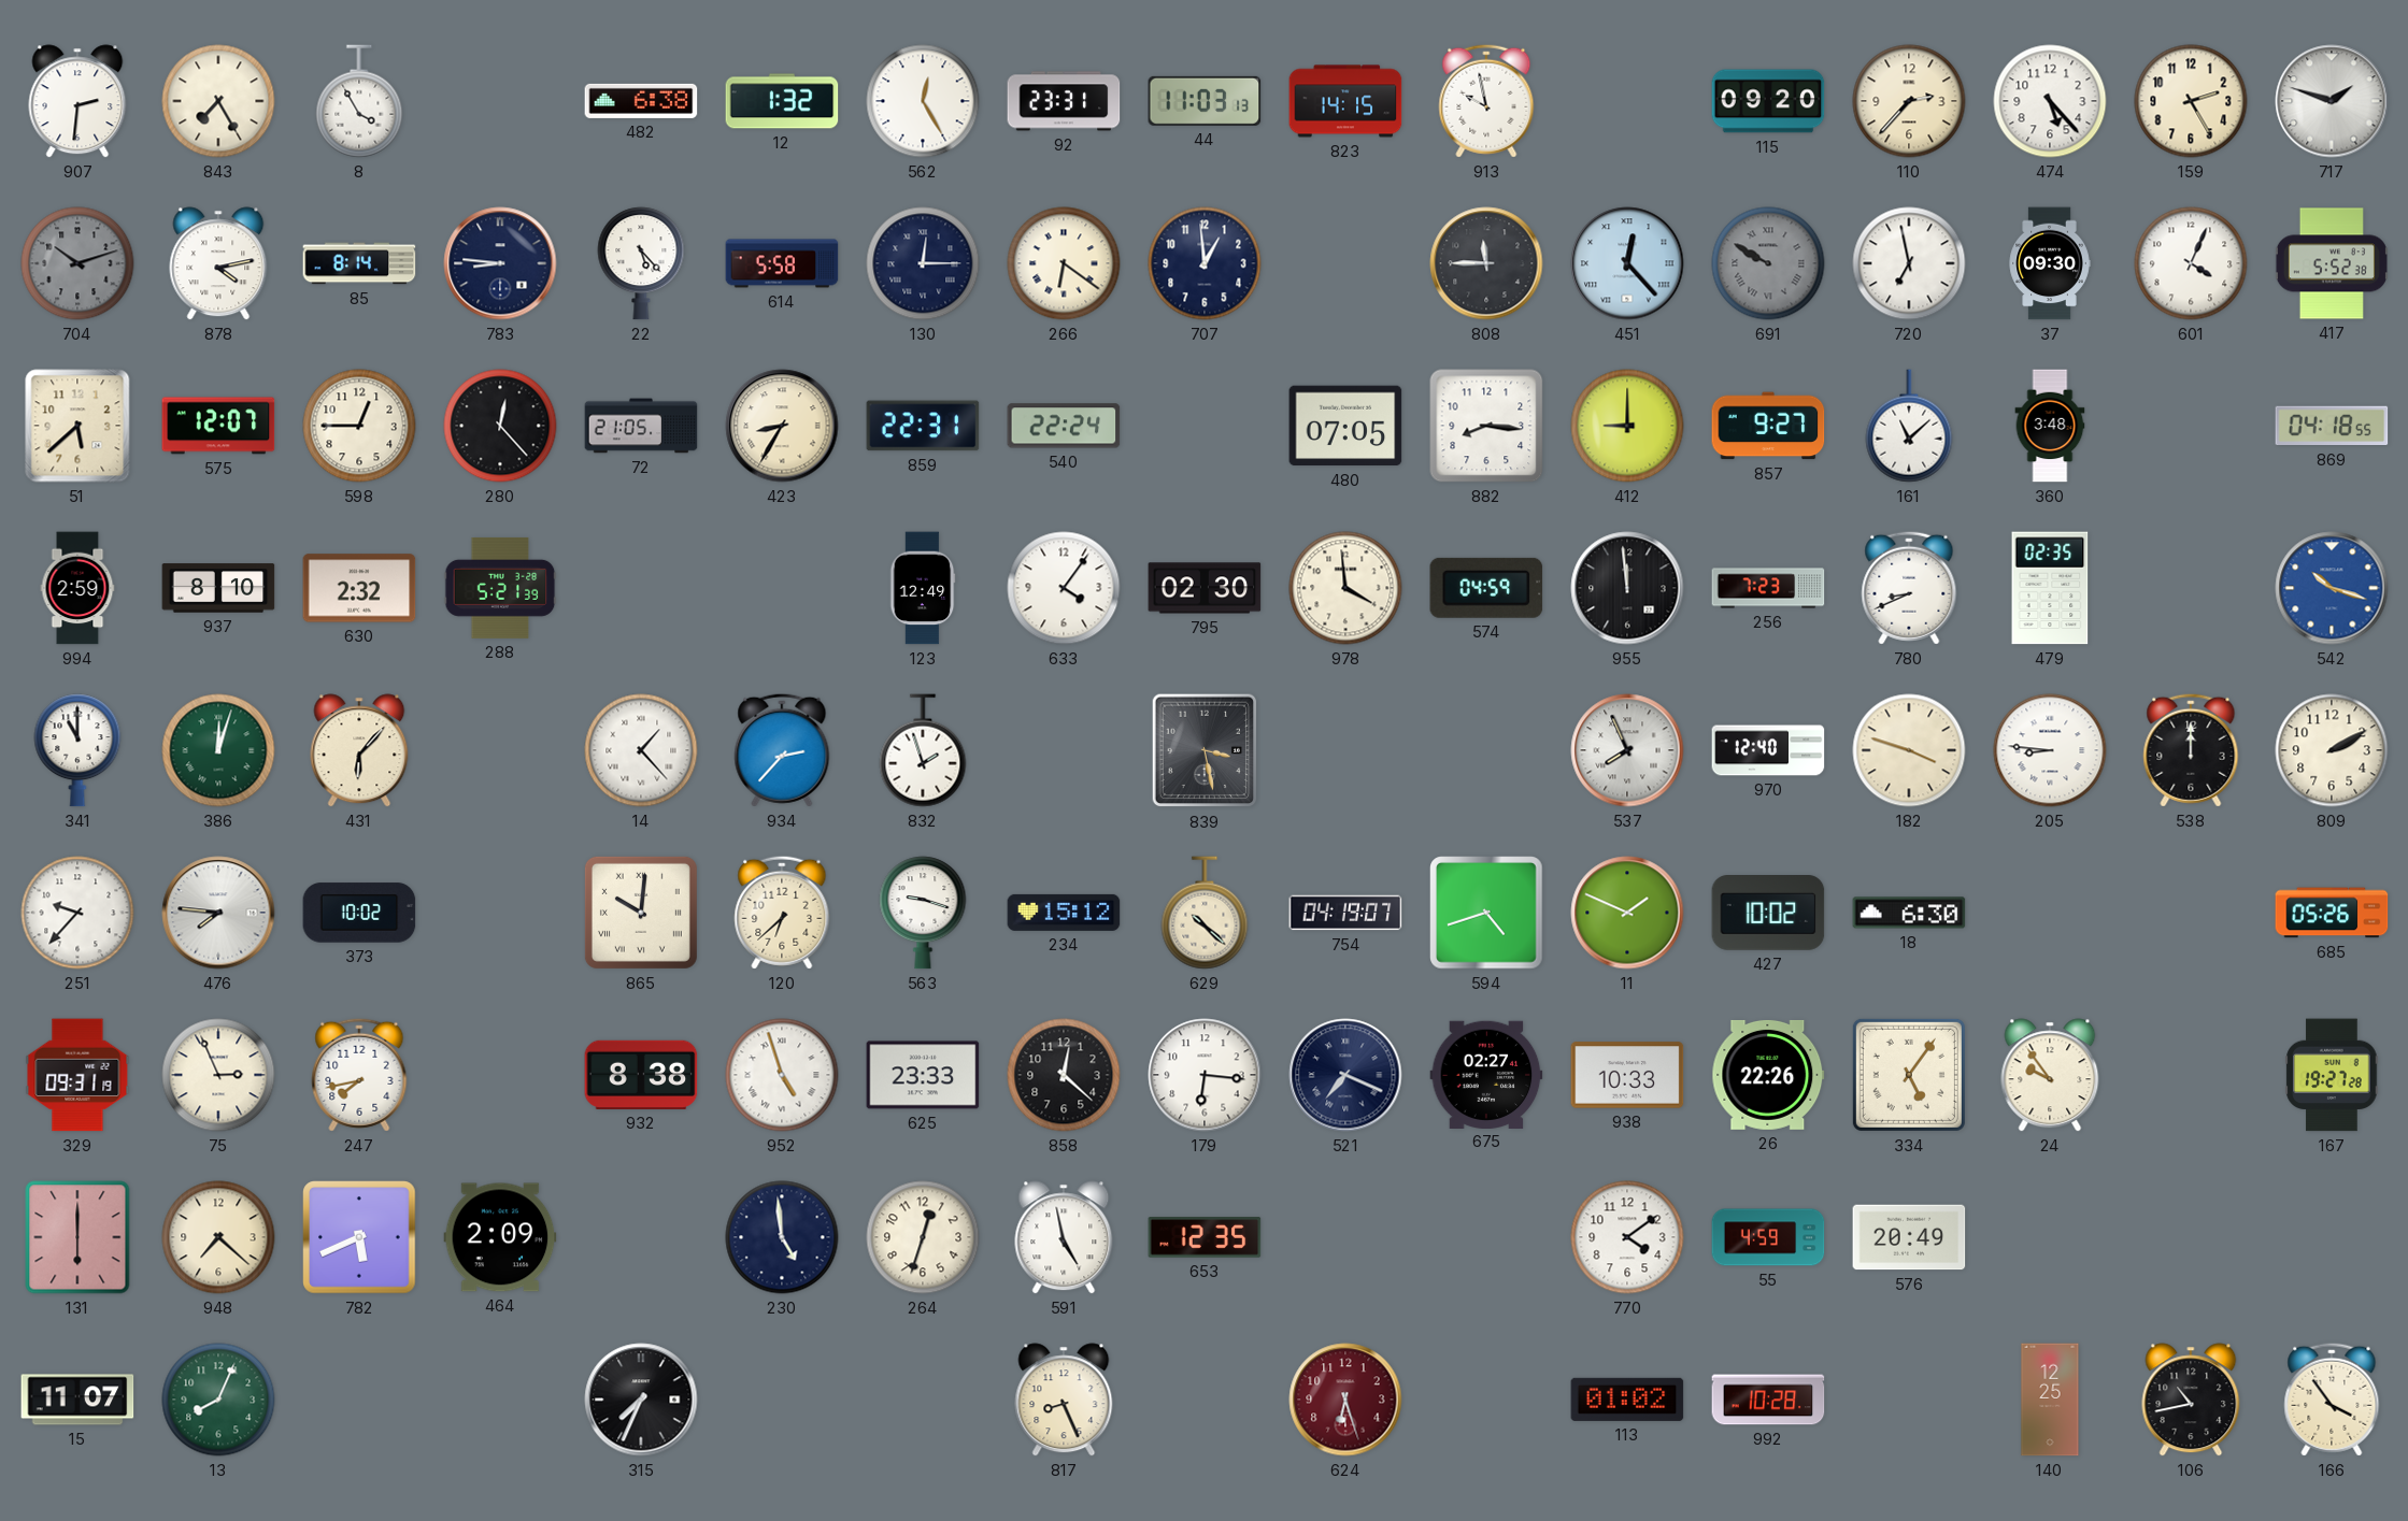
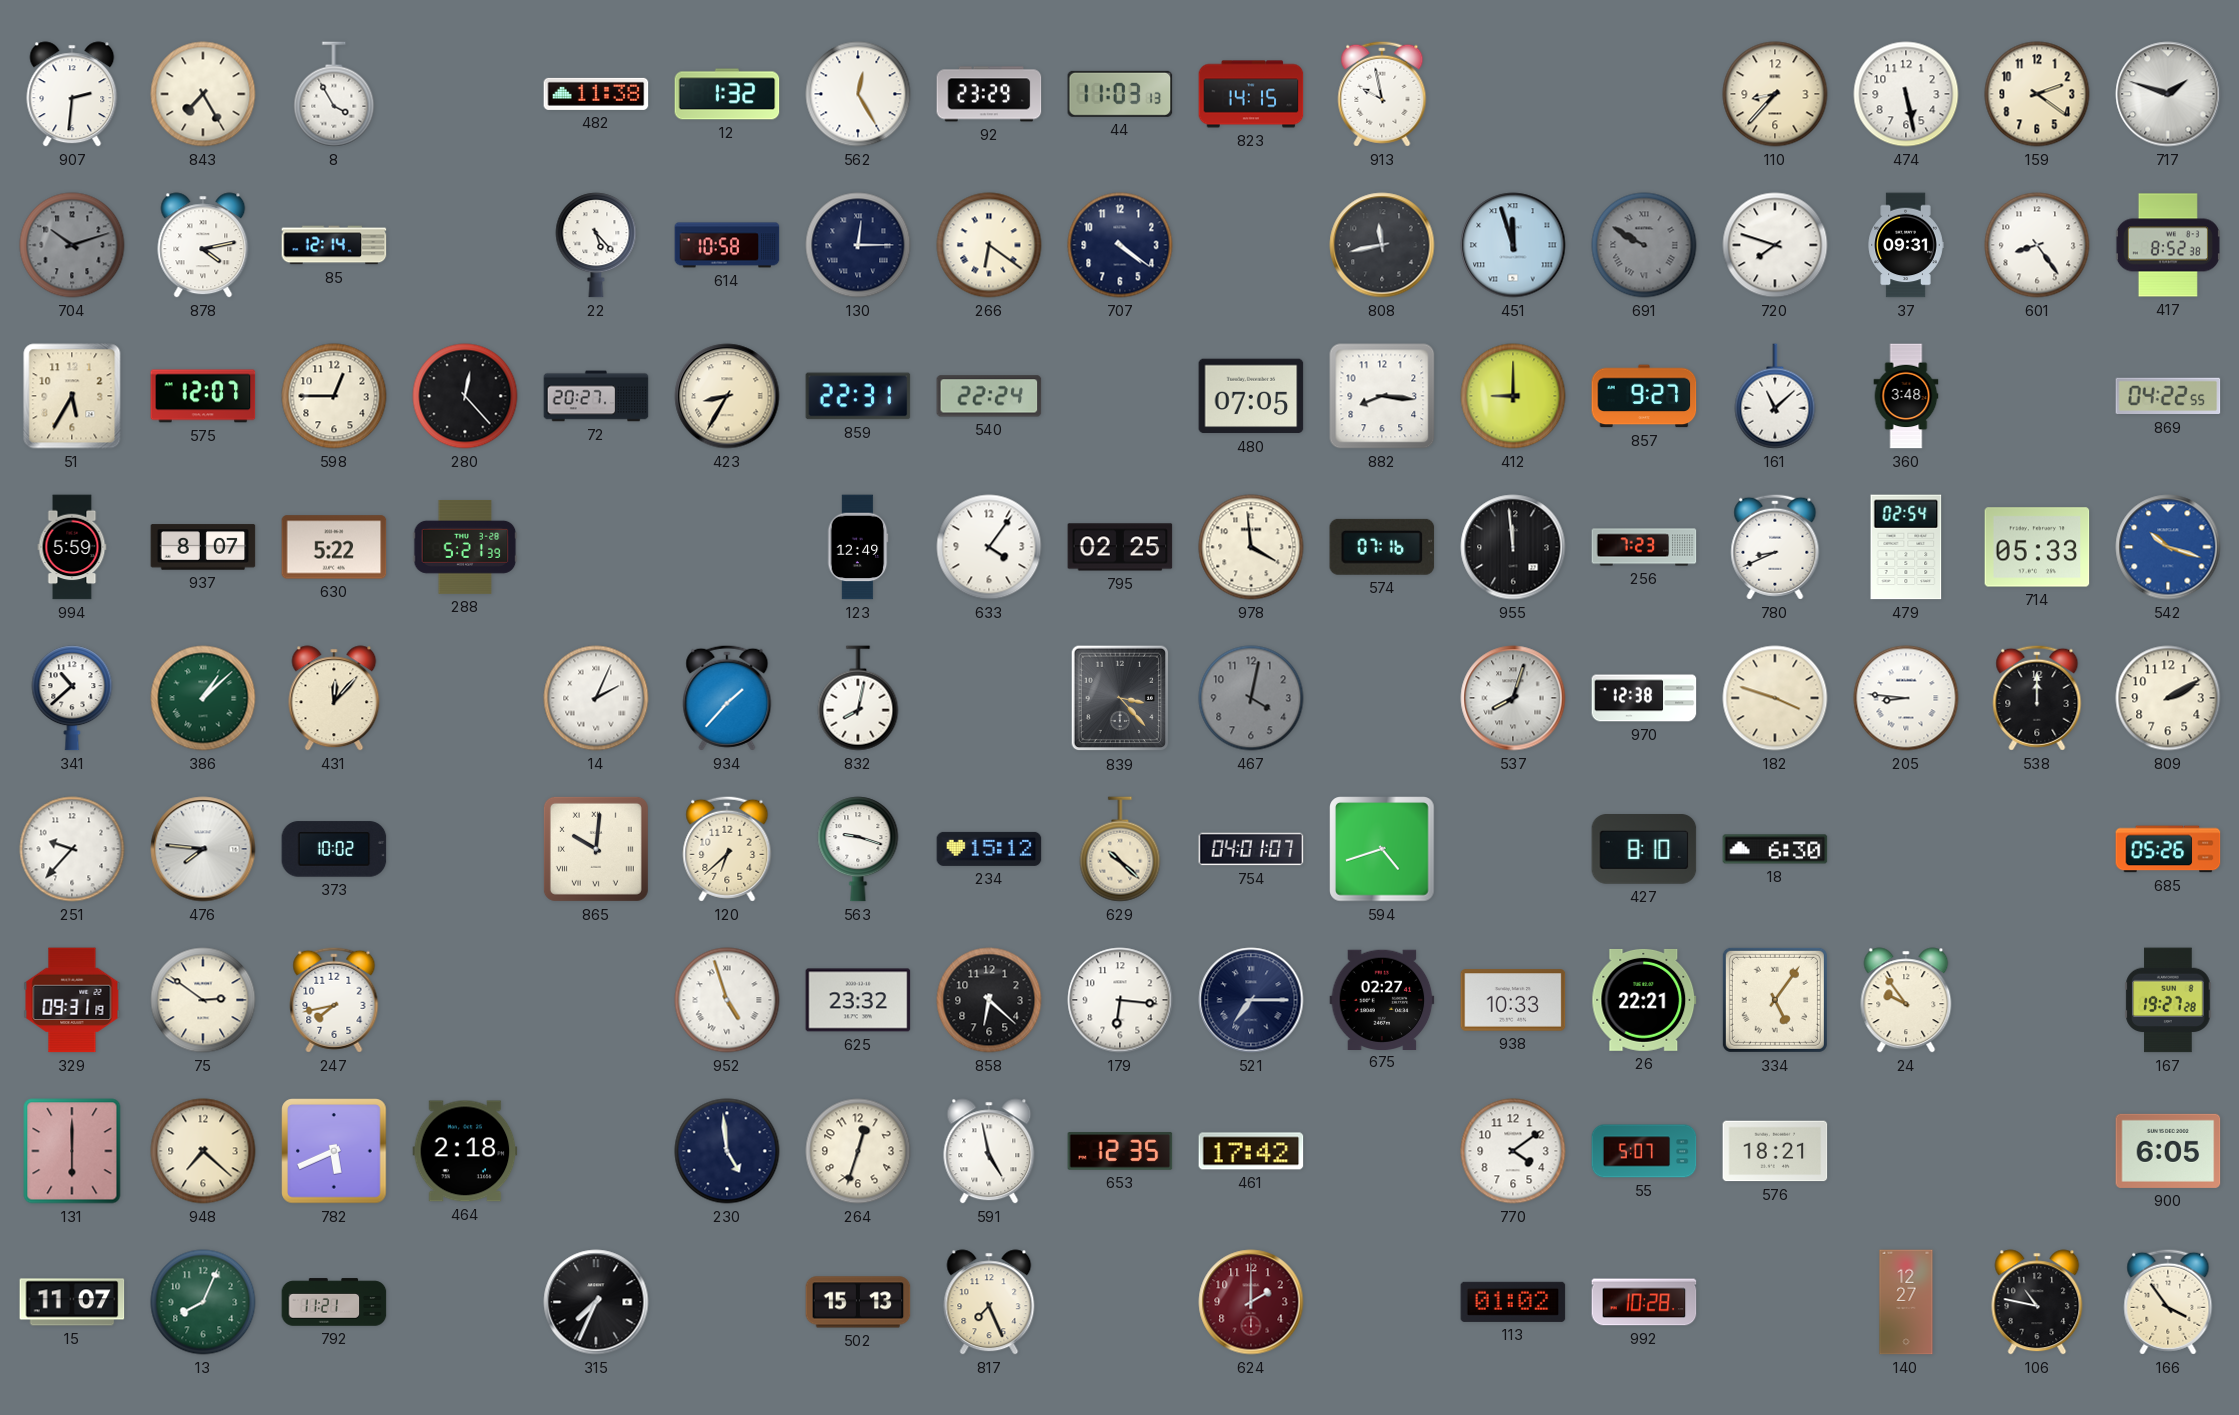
482: 6:38 -> 11:38 (596, 94)
92: 23:31 -> 23:29 (989, 94)
115: 09:20 -> none (1768, 101)
110: 2:37 -> 8:37 (1775, 94)
474: 5:23 -> 5:28 (1906, 94)
159: 2:25 -> 2:21 (2037, 94)
85: 8:14 -> 12:14 (334, 245)
783: 8:46 -> none (500, 263)
614: 5:58 -> 10:58 (727, 245)
707: 12:59 -> 4:21 (1120, 245)
808: 11:45 -> 11:43 (1382, 245)
451: 12:23 -> 11:57 (1513, 245)
720: 6:58 -> 7:48 (1775, 245)
37: 09:30 -> 09:31 (1906, 245)
601: 4:04 -> 8:24 (2037, 245)
417: 5:52 -> 8:52 (2168, 245)
51: 5:38 -> 5:35 (72, 396)
72: 21:05 -> 20:27 (596, 396)
869: 04:18 -> 04:22 (2168, 396)
994: 2:59 -> 5:59 (72, 547)
937: 8:10 -> 8:07 (203, 547)
630: 2:32 -> 5:22 (334, 547)
795: 02:30 -> 02:25 (1120, 547)
574: 04:59 -> 07:16 (1382, 547)
479: 02:35 -> 02:54 (1906, 547)
714: none -> 05:33 (2037, 547)
341: 11:00 -> 10:38 (72, 698)
386: 12:03 -> 1:08 (203, 698)
431: 6:07 -> 12:07 (334, 698)
14: 1:23 -> 2:04 (596, 698)
934: 2:37 -> 1:37 (727, 698)
832: 1:57 -> 8:02 (858, 698)
839: 3:28 -> 3:23 (1120, 698)
467: none -> 4:02 (1251, 698)
537: 7:56 -> 8:03 (1513, 698)
970: 12:40 -> 12:38 (1644, 698)
754: 04:19 -> 04:01 (1251, 849)
11: 1:49 -> none (1627, 913)
427: 10:02 -> 8:10 (1644, 850)
75: 2:56 -> 2:51 (203, 1000)
932: 8:38 -> none (641, 1075)
625: 23:33 -> 23:32 (858, 1000)
858: 12:22 -> 6:22 (989, 1000)
521: 7:19 -> 7:15 (1251, 1000)
26: 22:26 -> 22:21 (1644, 1000)
464: 2:09 -> 2:18 (465, 1151)
461: none -> 17:42 (1251, 1151)
55: 4:59 -> 5:07 (1644, 1151)
576: 20:49 -> 18:21 (1775, 1151)
900: none -> 6:05 (2168, 1151)
792: none -> 11:21 (334, 1302)
502: none -> 15:13 (858, 1302)
817: 8:26 -> 7:26 (989, 1302)
624: 6:27 -> 2:00 (1251, 1302)
140: 12:25 -> 12:27 (1906, 1302)
106: 10:43 -> 10:47 (2037, 1302)
